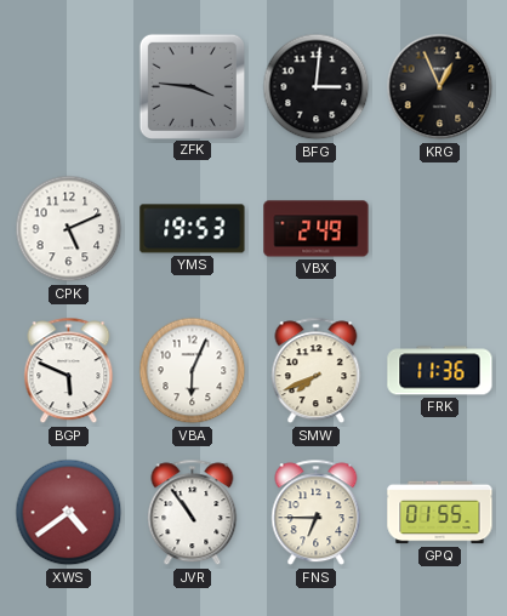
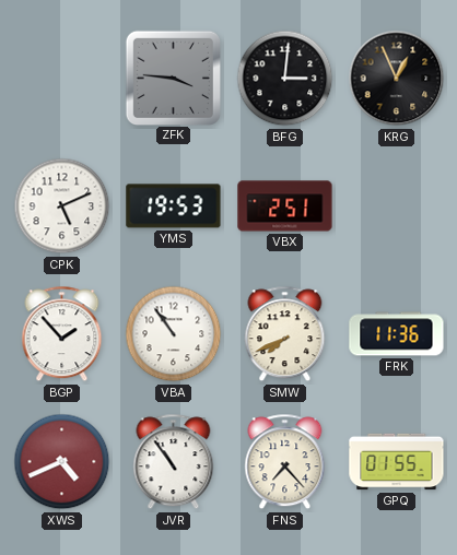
VBX: 2:49 -> 2:51 (285, 206)
BGP: 5:49 -> 1:53 (62, 334)
VBA: 6:04 -> 10:54 (174, 334)
XWS: 4:39 -> 4:41 (62, 462)
FNS: 6:45 -> 7:23 (285, 462)
